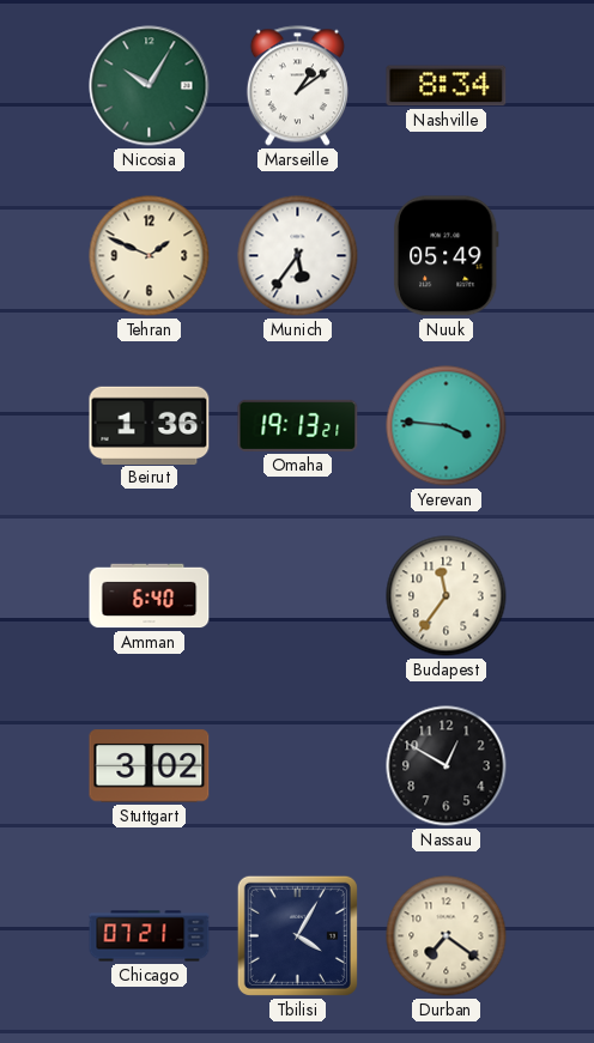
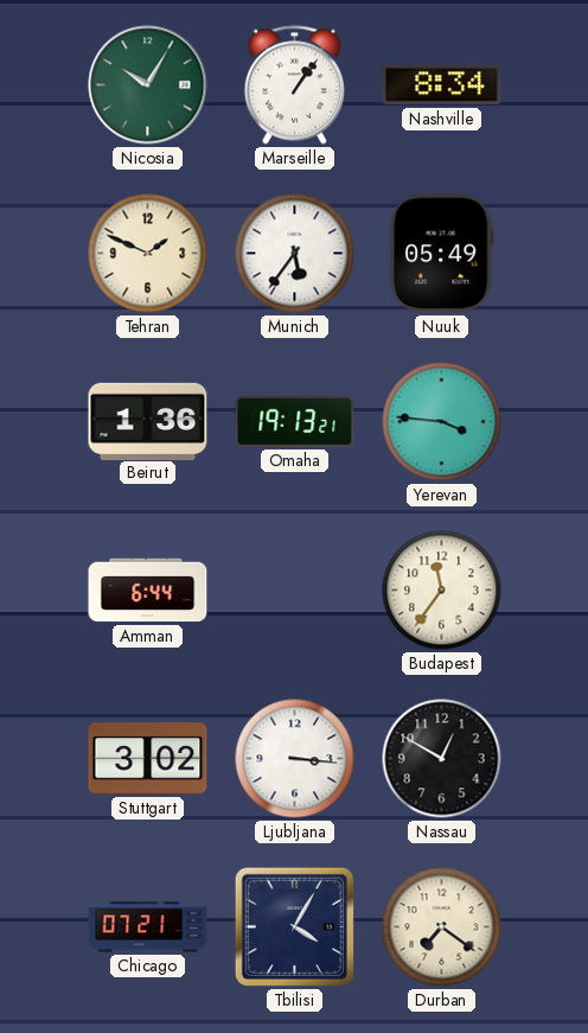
Marseille: 1:09 -> 1:06 (294, 85)
Amman: 6:40 -> 6:44 (148, 591)
Ljubljana: none -> 3:16 (295, 759)
